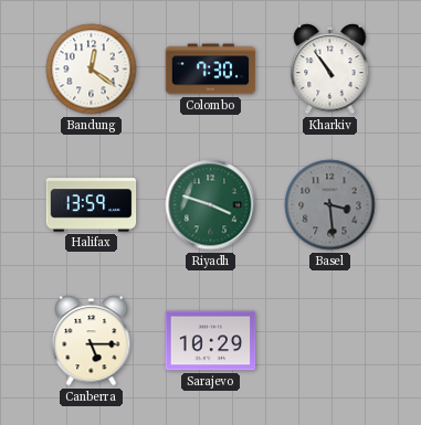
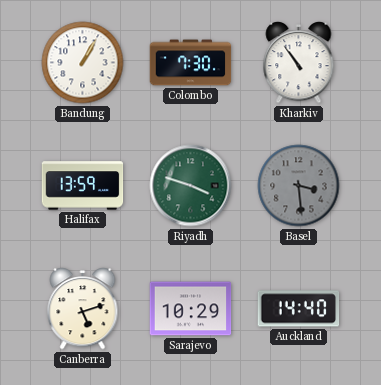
Bandung: 12:21 -> 1:05 (83, 63)
Canberra: 5:15 -> 5:12 (83, 309)
Auckland: none -> 14:40 (299, 309)
